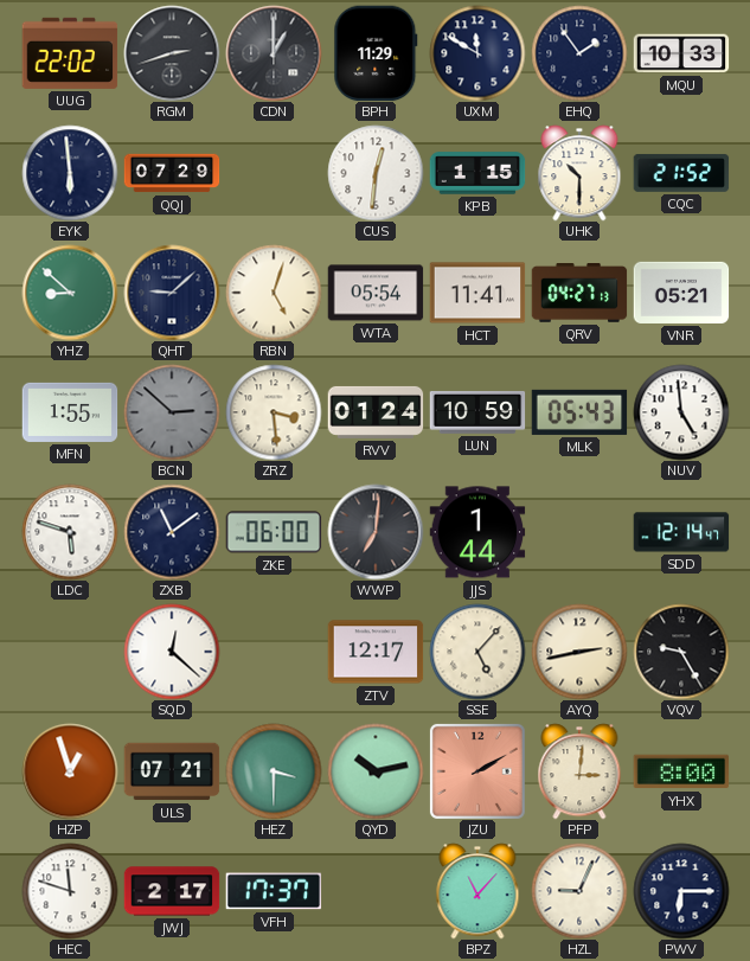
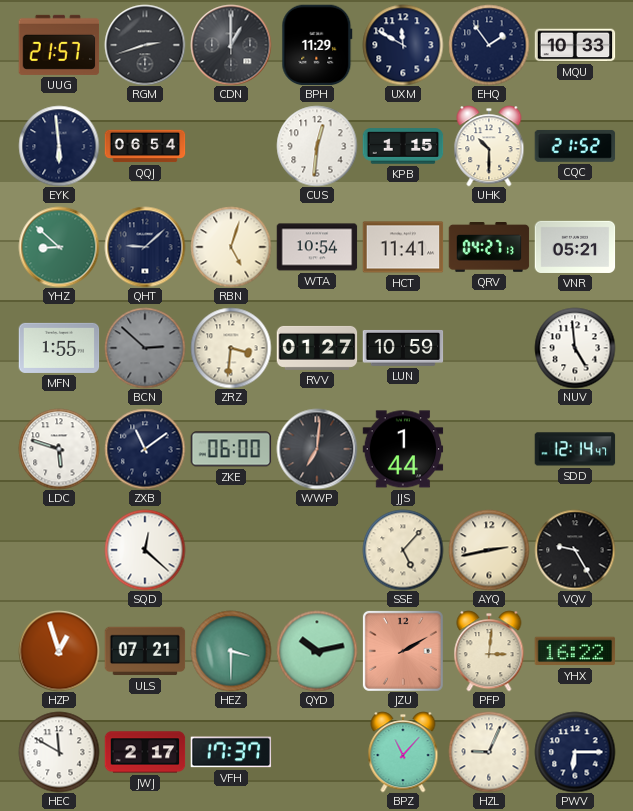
UUG: 22:02 -> 21:57 (59, 45)
QQJ: 07:29 -> 06:54 (145, 146)
WTA: 05:54 -> 10:54 (317, 247)
ZRZ: 3:29 -> 3:31 (231, 348)
RVV: 01:24 -> 01:27 (317, 348)
MLK: 05:43 -> none (579, 412)
ZTV: 12:17 -> none (376, 652)
YHX: 8:00 -> 16:22 (575, 651)
HEC: 11:48 -> 11:50 (59, 752)
